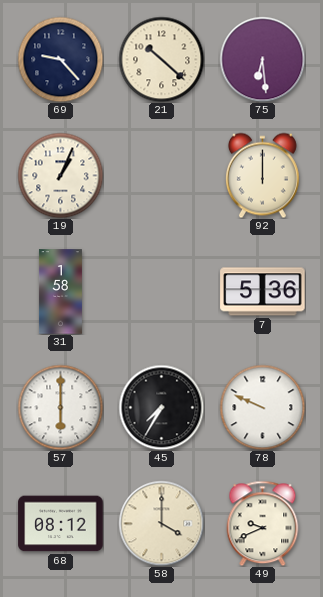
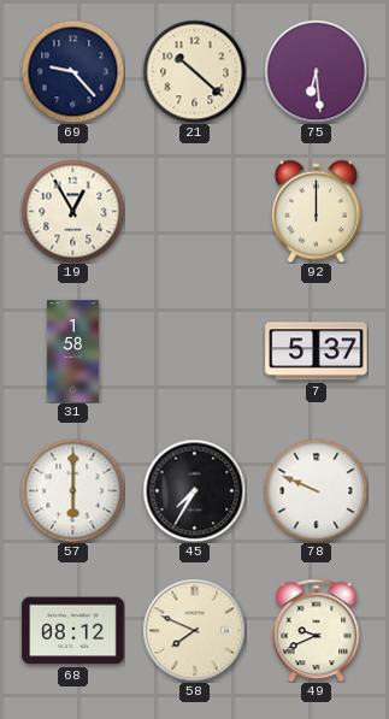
19: 1:04 -> 12:55 (72, 211)
7: 5:36 -> 5:37 (317, 352)
58: 4:00 -> 7:49 (194, 630)
